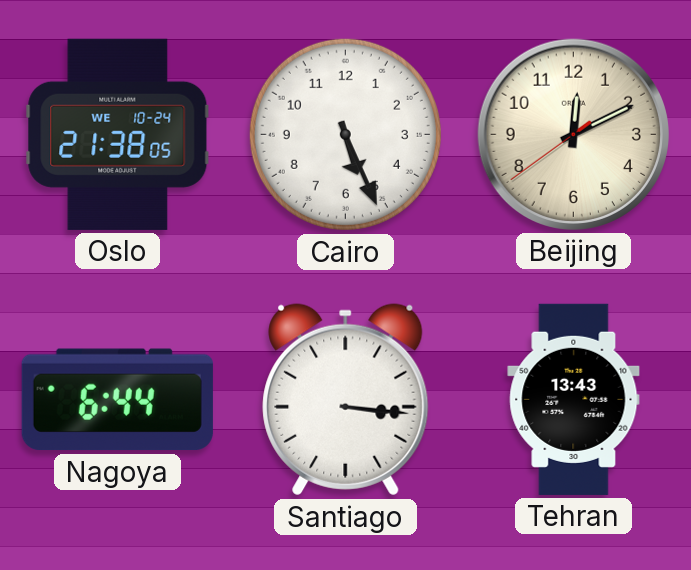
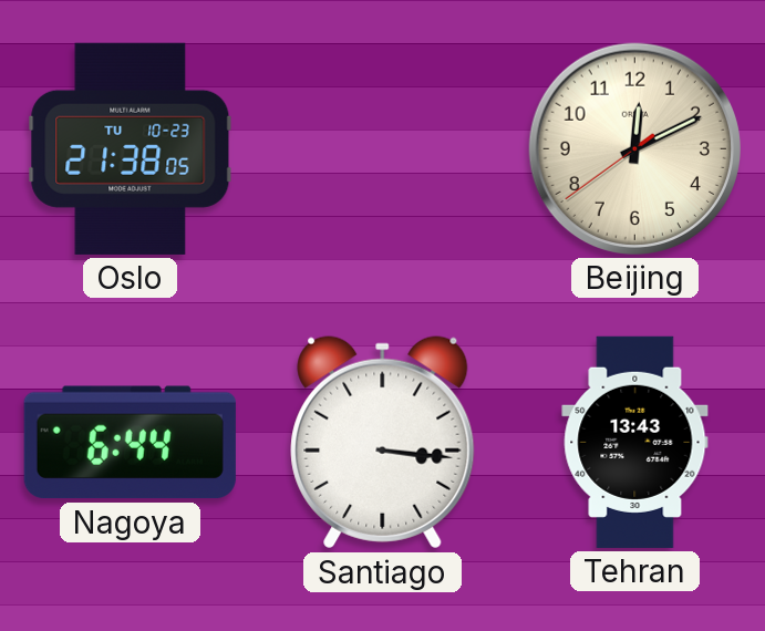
Oslo date: WE 10-24 -> TU 10-23 (131, 148)
Cairo: 5:26 -> none (345, 134)
